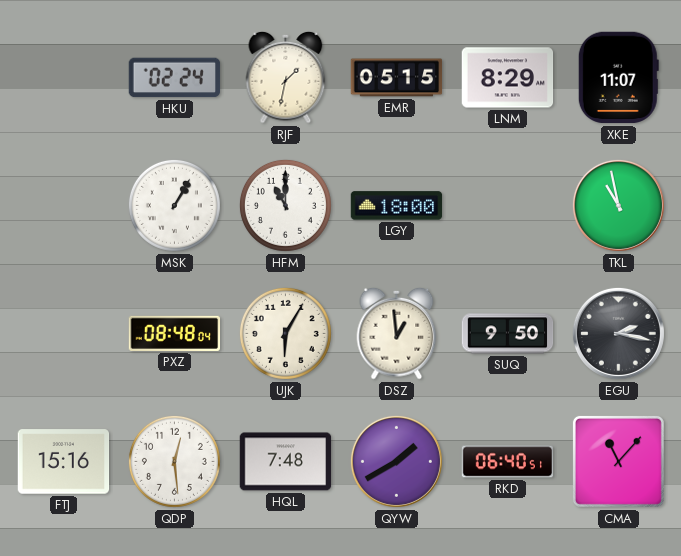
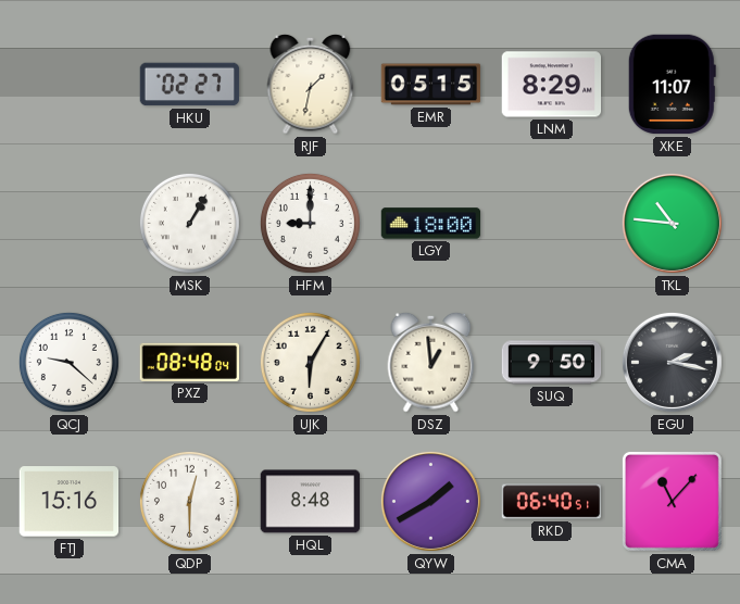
HKU: 02:24 -> 02:27 (190, 85)
HFM: 11:00 -> 9:00 (310, 223)
TKL: 10:58 -> 10:46 (672, 223)
QCJ: none -> 9:22 (68, 362)
QDP: 12:29 -> 12:30 (189, 501)
HQL: 7:48 -> 8:48 (311, 502)
